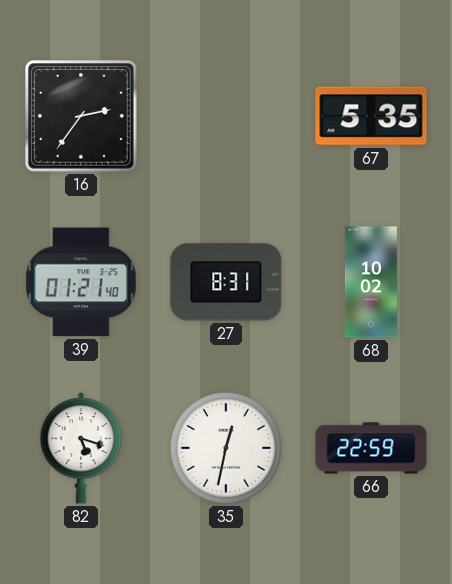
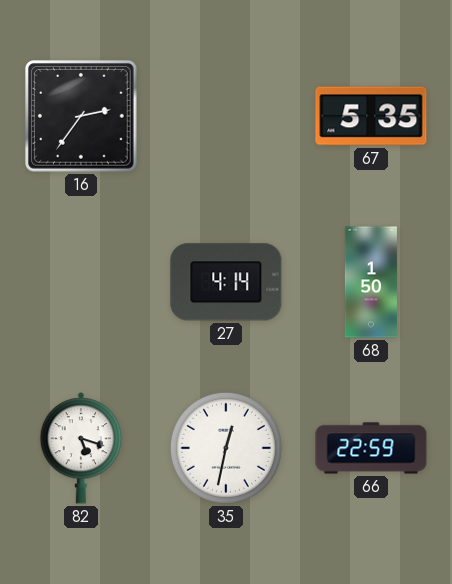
39: 01:21 -> none (82, 282)
27: 8:31 -> 4:14 (226, 282)
68: 10:02 -> 1:50 (371, 282)
